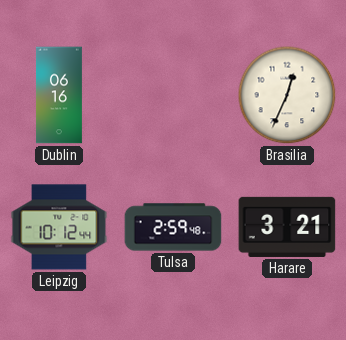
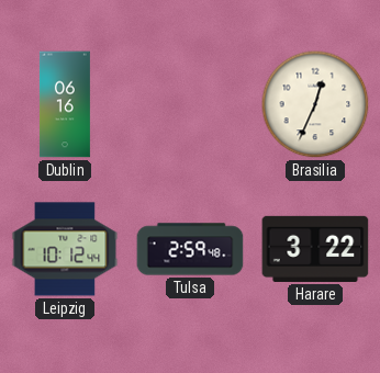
Harare: 3:21 -> 3:22 (315, 249)
